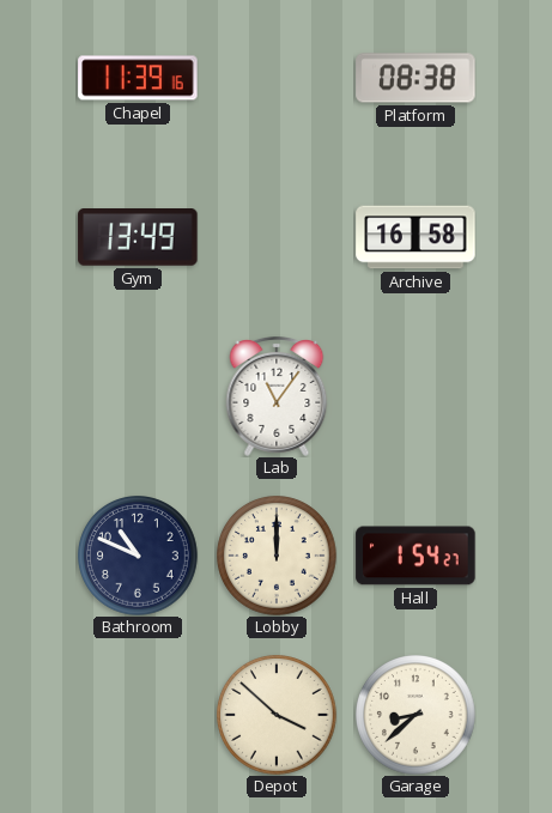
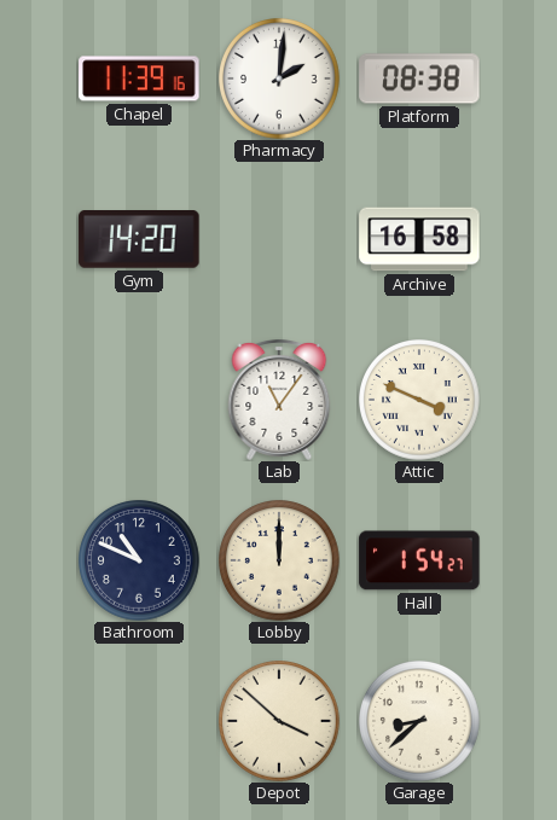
Pharmacy: none -> 2:01 (280, 80)
Gym: 13:49 -> 14:20 (139, 239)
Attic: none -> 3:49 (420, 401)
